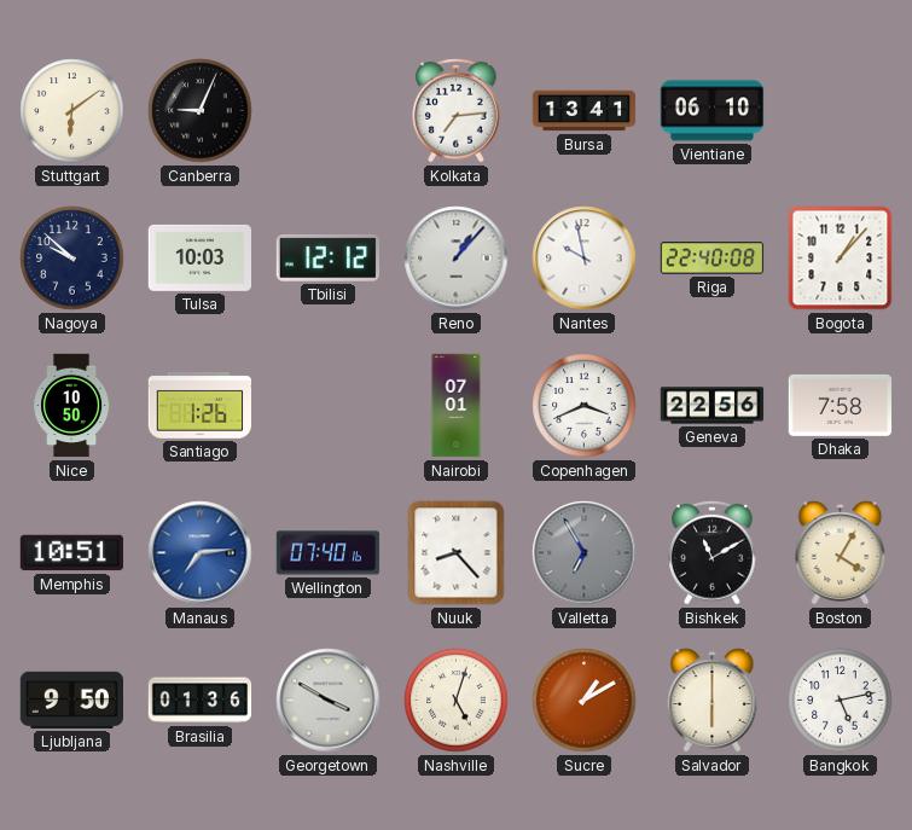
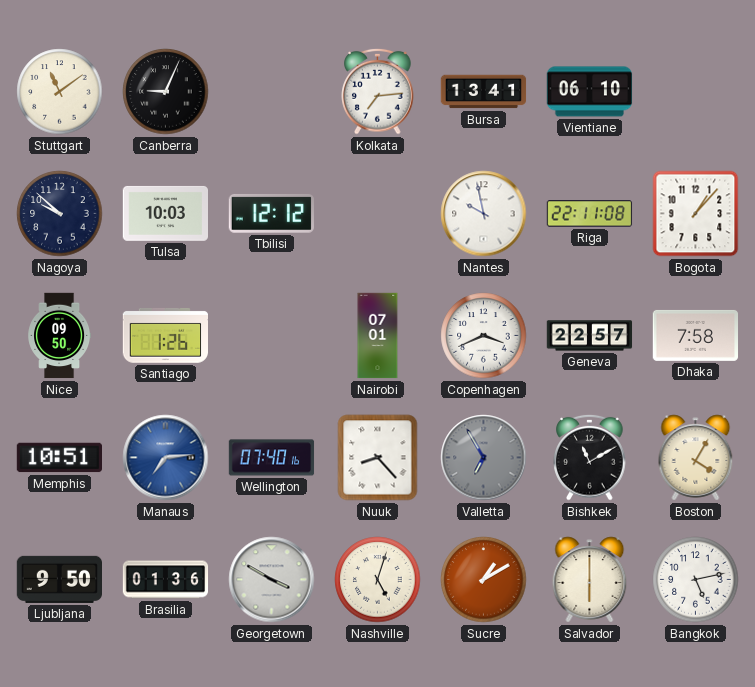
Stuttgart: 6:09 -> 11:09 (60, 92)
Reno: 1:07 -> none (457, 259)
Riga: 22:40 -> 22:11 (590, 214)
Nice: 10:50 -> 09:50 (60, 336)
Geneva: 22:56 -> 22:57 (590, 336)
